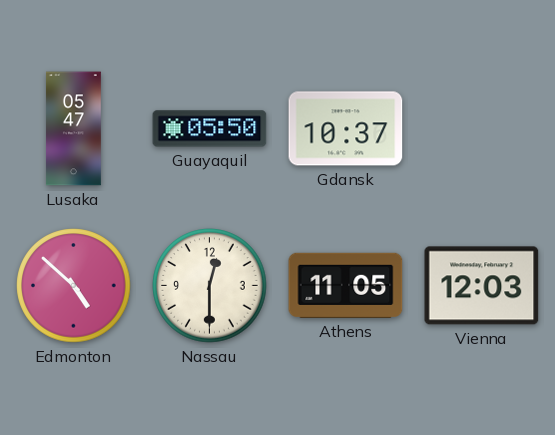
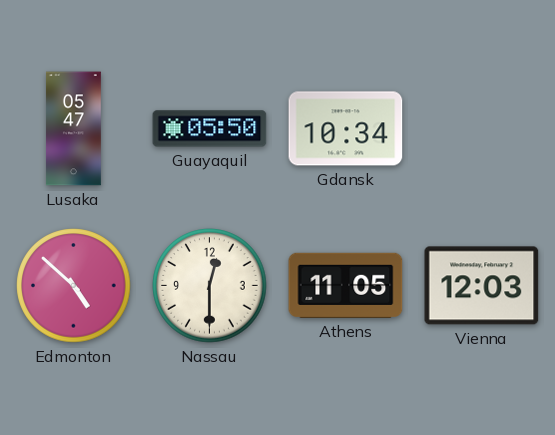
Gdansk: 10:37 -> 10:34 (346, 129)
